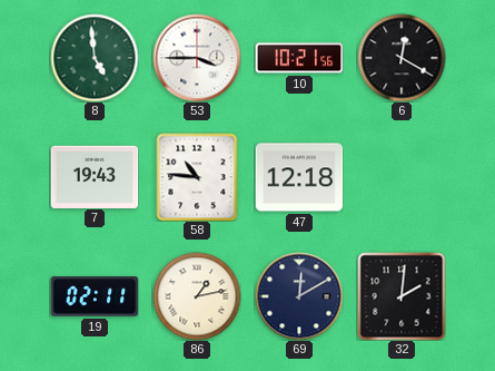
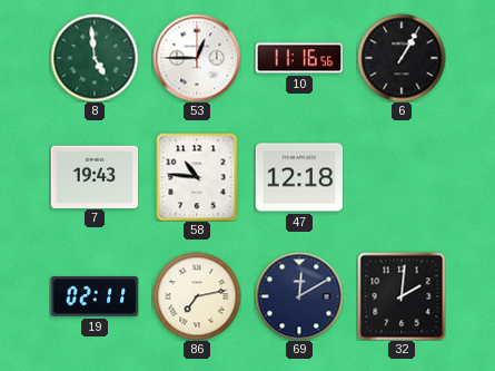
53: 3:45 -> 12:45 (197, 58)
10: 10:21 -> 11:16 (299, 58)
6: 12:20 -> 1:05 (402, 58)
86: 1:13 -> 7:13 (197, 296)
